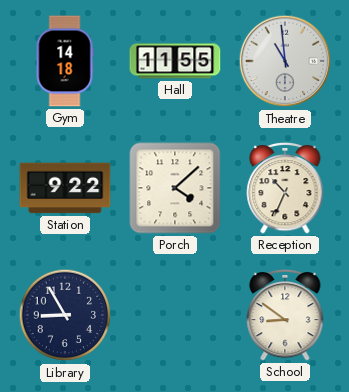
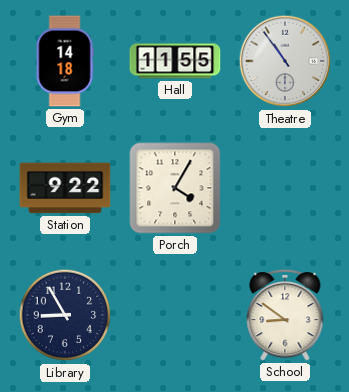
Theatre: 10:59 -> 10:54 (285, 61)
Porch: 4:08 -> 4:05 (175, 188)
Reception: 10:34 -> none (285, 188)
